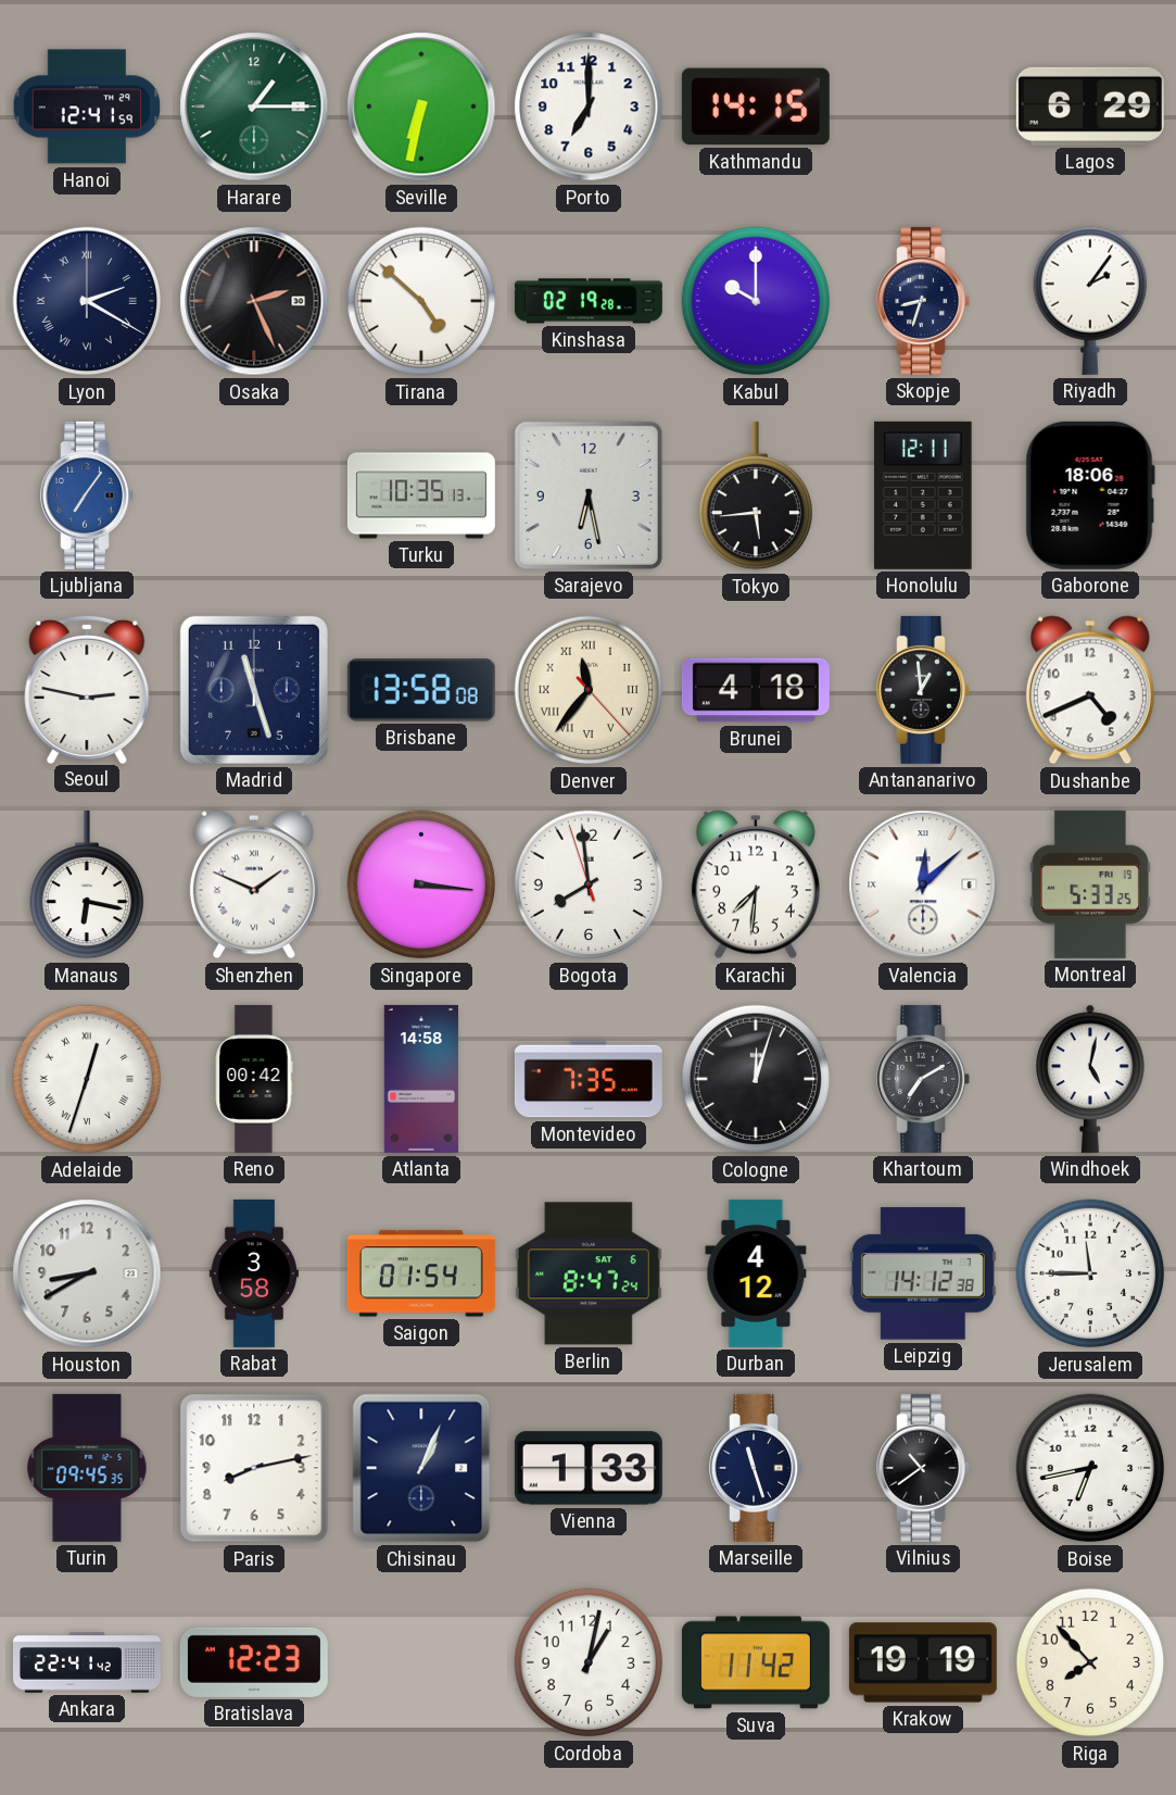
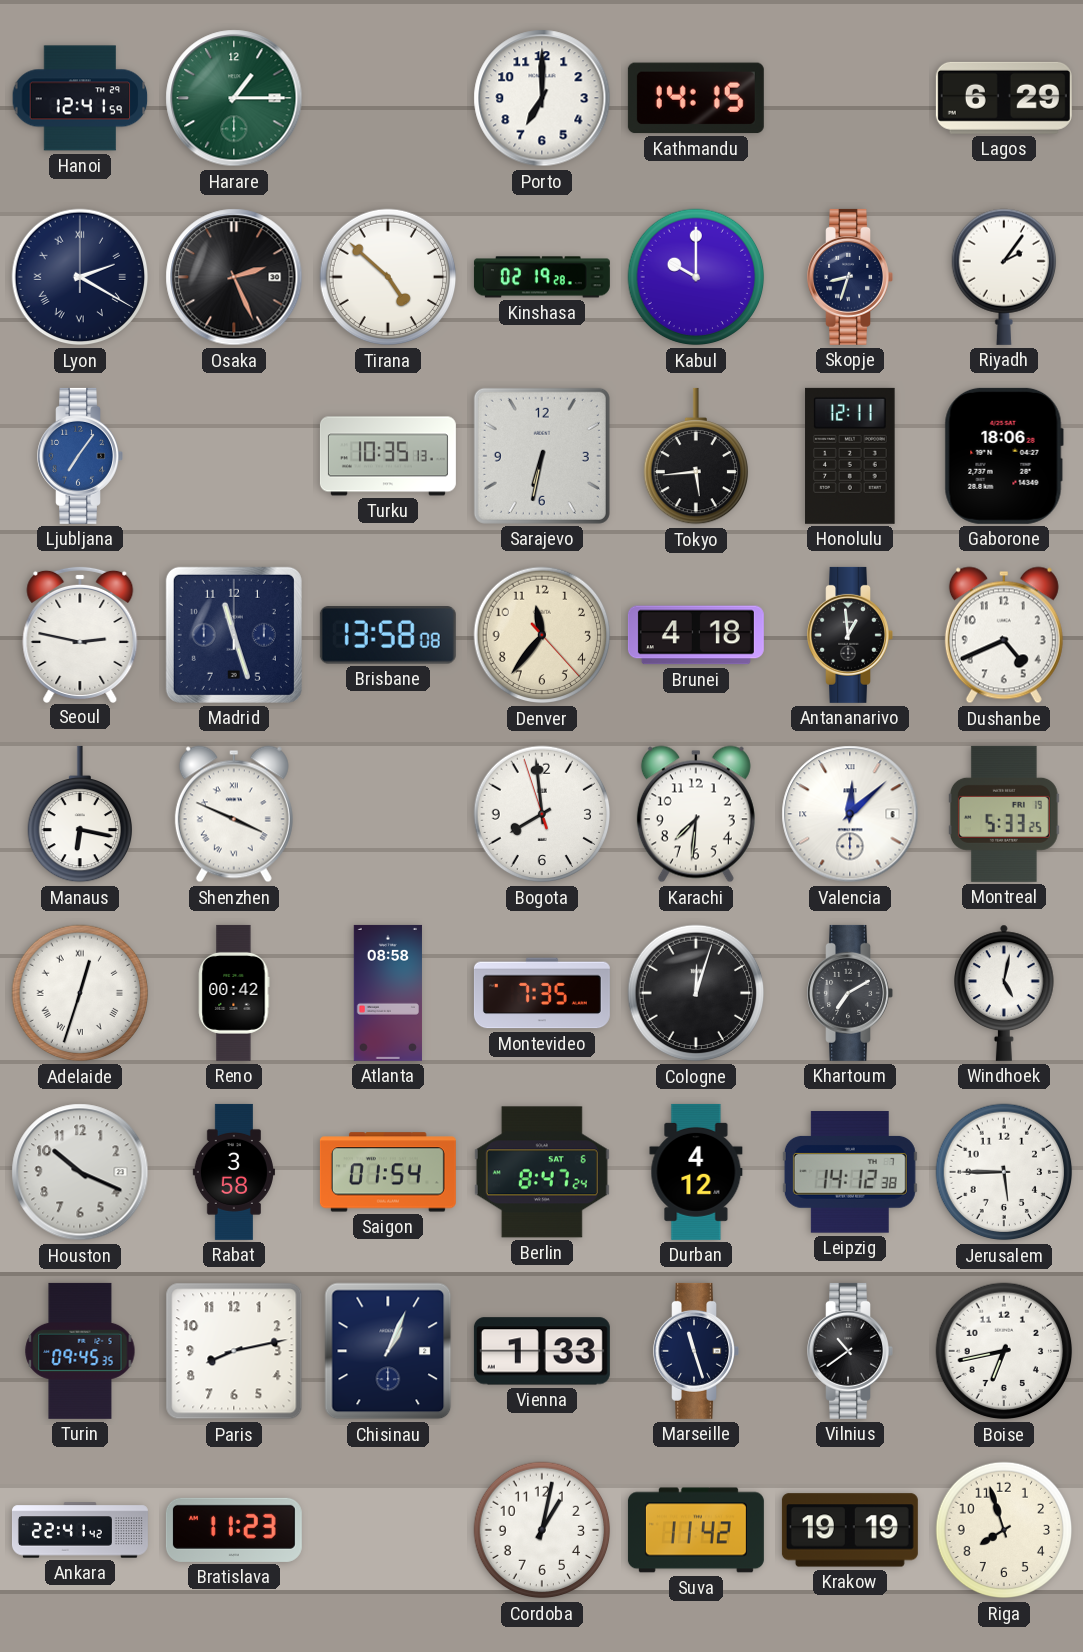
Seville: 6:32 -> none (421, 106)
Sarajevo: 6:28 -> 6:32 (542, 456)
Denver numerals: Roman -> Arabic (542, 635)
Shenzhen: 1:49 -> 3:49 (234, 814)
Singapore: 3:16 -> none (421, 884)
Atlanta: 14:58 -> 08:58 (388, 993)
Houston: 8:40 -> 10:19 (80, 1172)
Jerusalem: 11:45 -> 5:45 (1004, 1172)
Bratislava: 12:23 -> 11:23 (234, 1530)
Riga: 7:53 -> 7:57 (1004, 1530)
